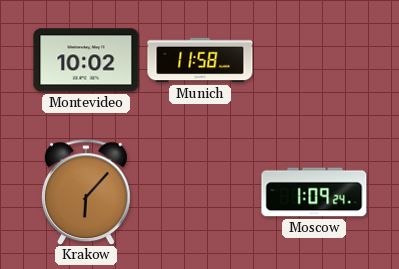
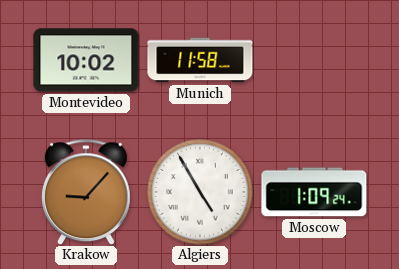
Krakow: 6:07 -> 9:07 (86, 192)
Algiers: none -> 4:55 (200, 192)
